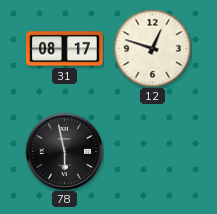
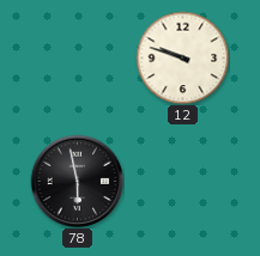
31: 08:17 -> none (65, 49)
12: 12:48 -> 9:48 (182, 57)
